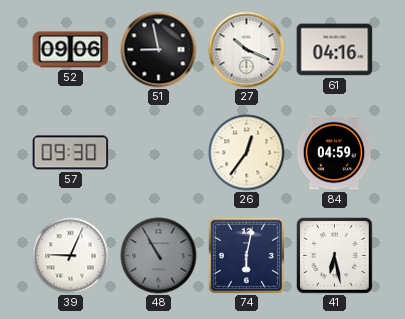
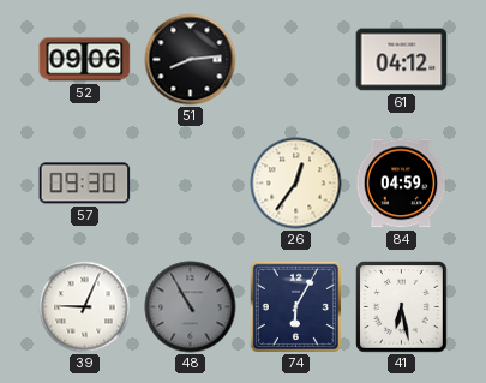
51: 8:58 -> 8:14 (191, 60)
27: 10:19 -> none (247, 50)
61: 04:16 -> 04:12 (402, 60)
74: 6:02 -> 6:05 (295, 306)
